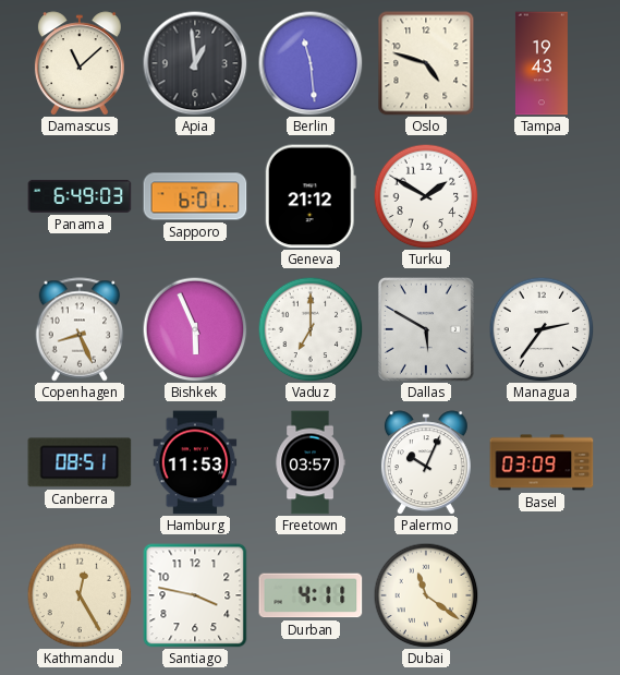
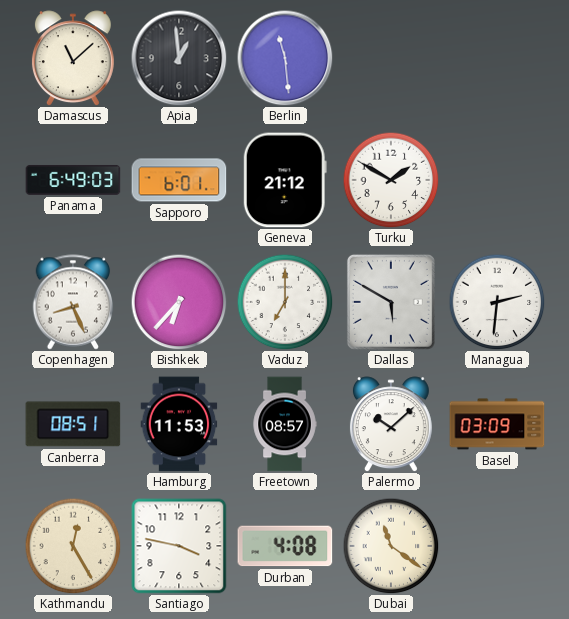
Oslo: 4:48 -> none (426, 63)
Tampa: 19:43 -> none (542, 63)
Bishkek: 5:56 -> 6:37 (179, 302)
Managua: 2:36 -> 2:31 (497, 302)
Freetown: 03:57 -> 08:57 (285, 424)
Palermo: 10:04 -> 10:08 (391, 424)
Durban: 4:11 -> 4:08 (285, 546)
